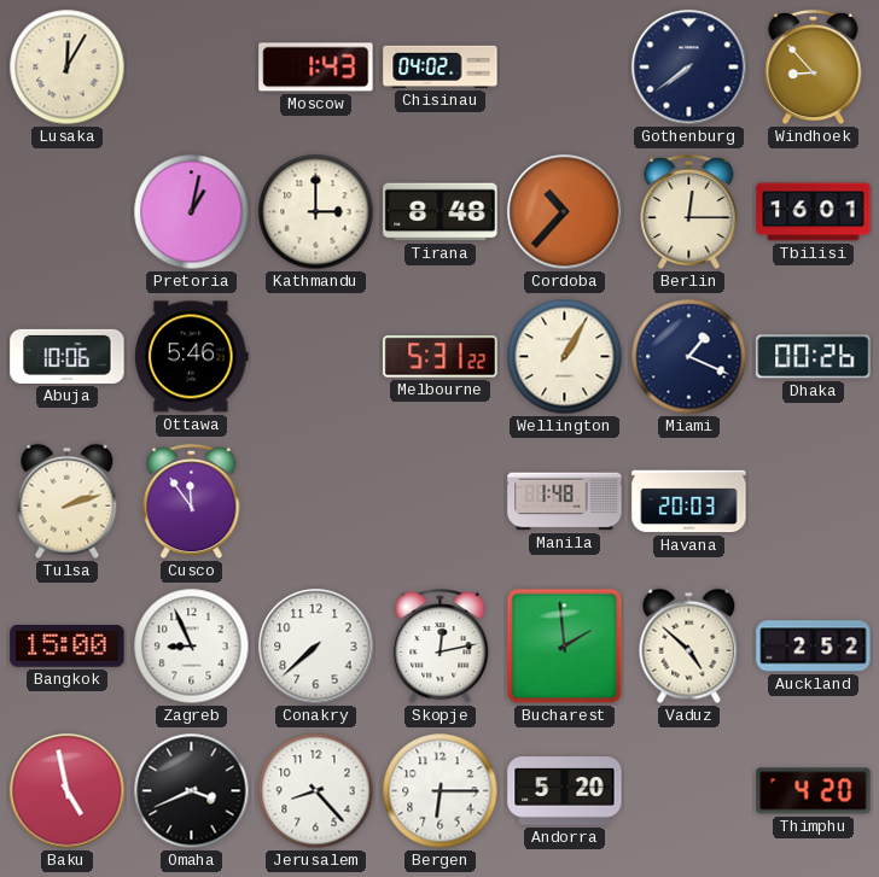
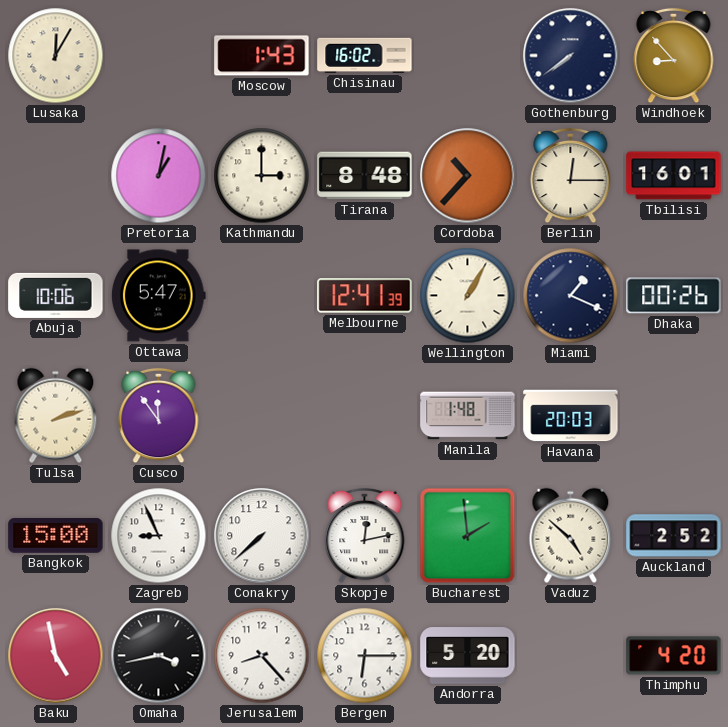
Chisinau: 04:02 -> 16:02 (365, 55)
Ottawa: 5:46 -> 5:47 (159, 296)
Melbourne: 5:31 -> 12:41 (365, 296)
Omaha: 3:41 -> 3:43 (159, 656)
